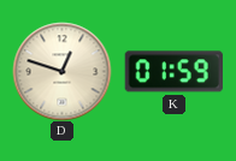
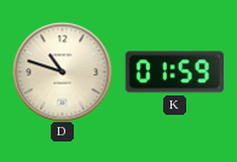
D: 12:48 -> 10:48 (62, 71)
